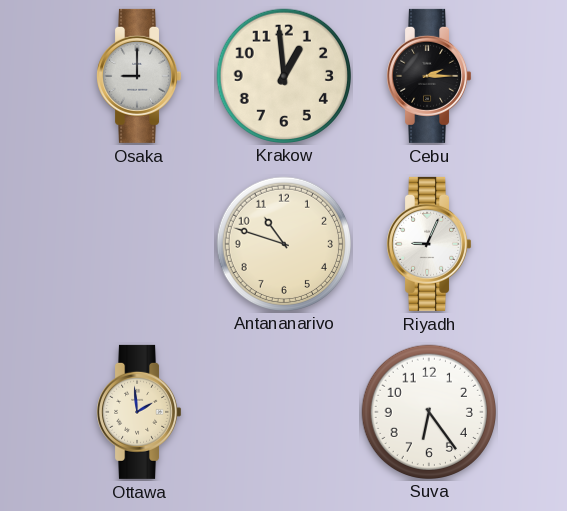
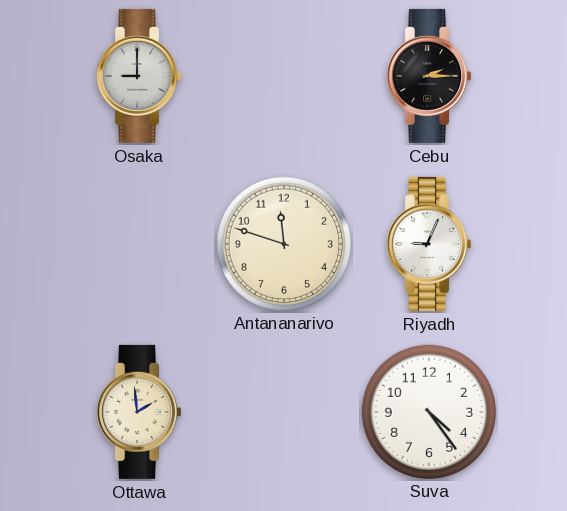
Krakow: 12:59 -> none (283, 75)
Antananarivo: 10:48 -> 11:48 (283, 243)
Suva: 6:24 -> 4:24 (428, 411)
